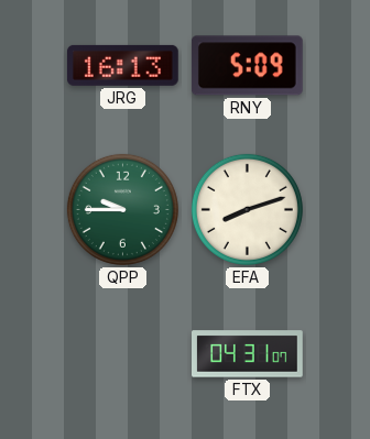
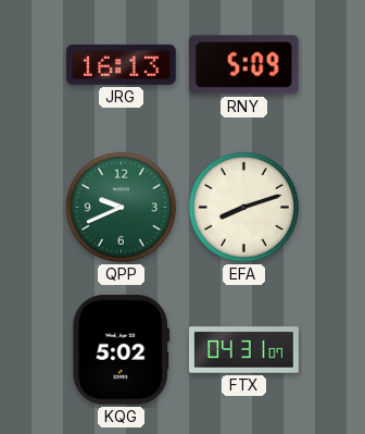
QPP: 9:45 -> 9:41 (121, 207)
KQG: none -> 5:02 (122, 349)
